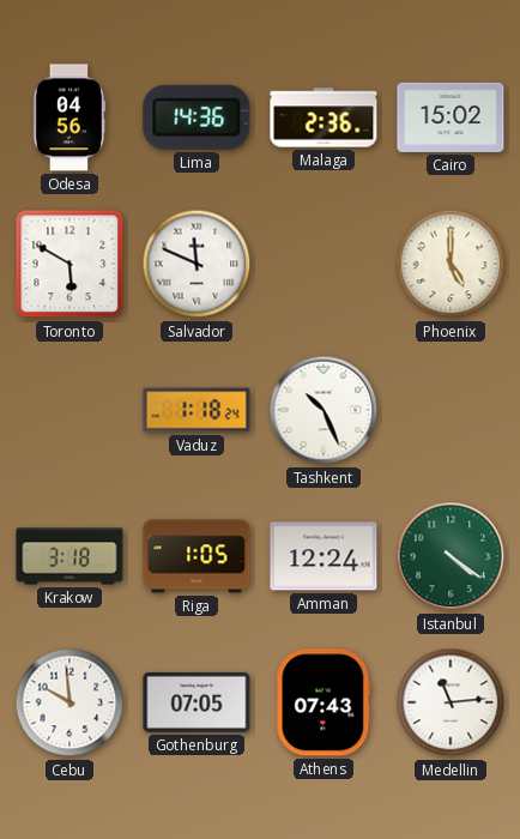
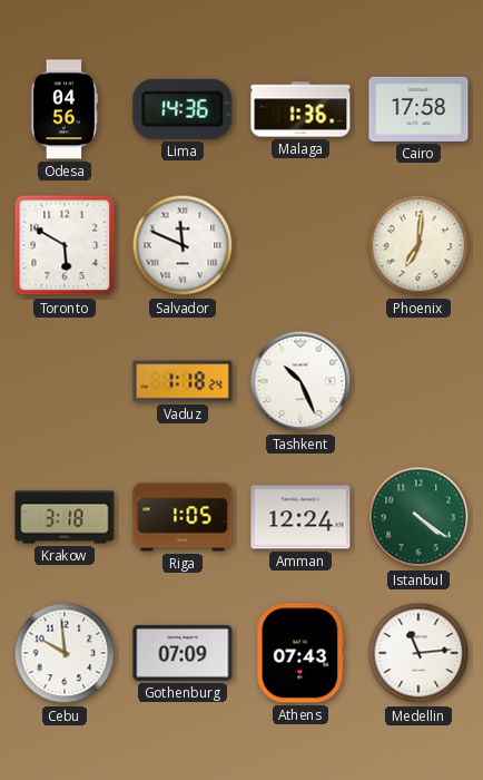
Malaga: 2:36 -> 1:36 (300, 109)
Cairo: 15:02 -> 17:58 (418, 109)
Phoenix: 5:00 -> 7:01 (418, 245)
Gothenburg: 07:05 -> 07:09 (183, 653)
